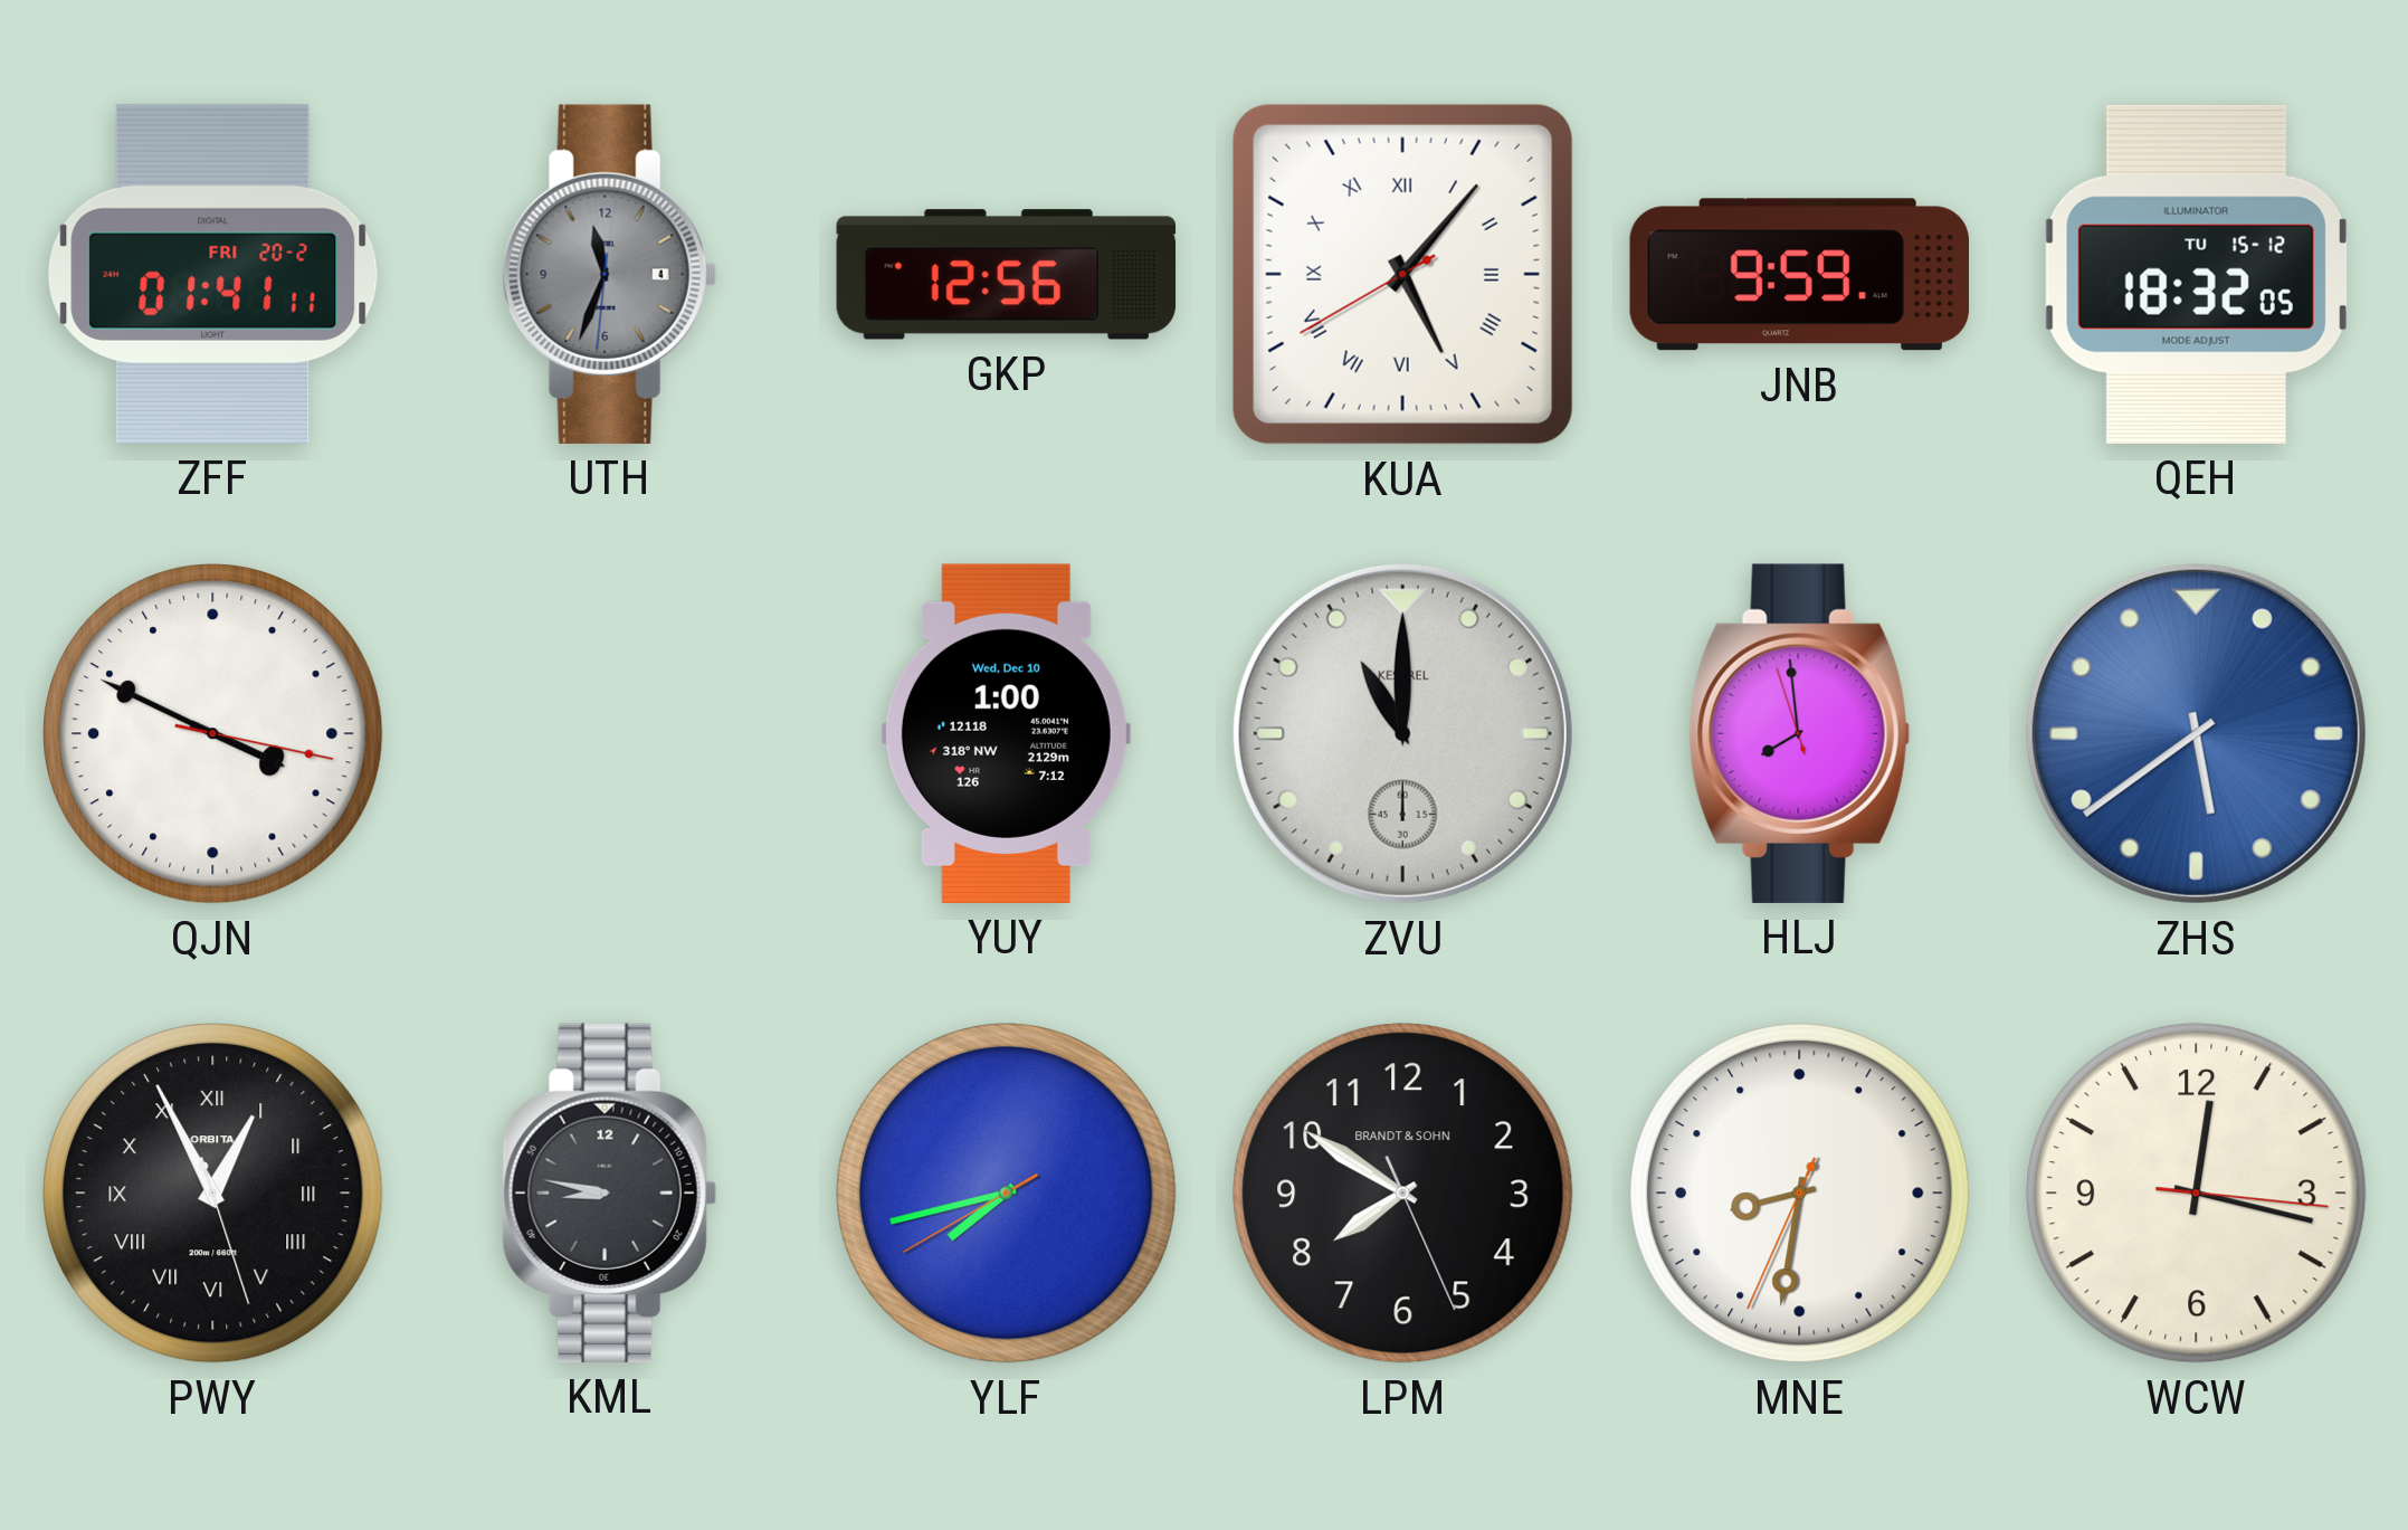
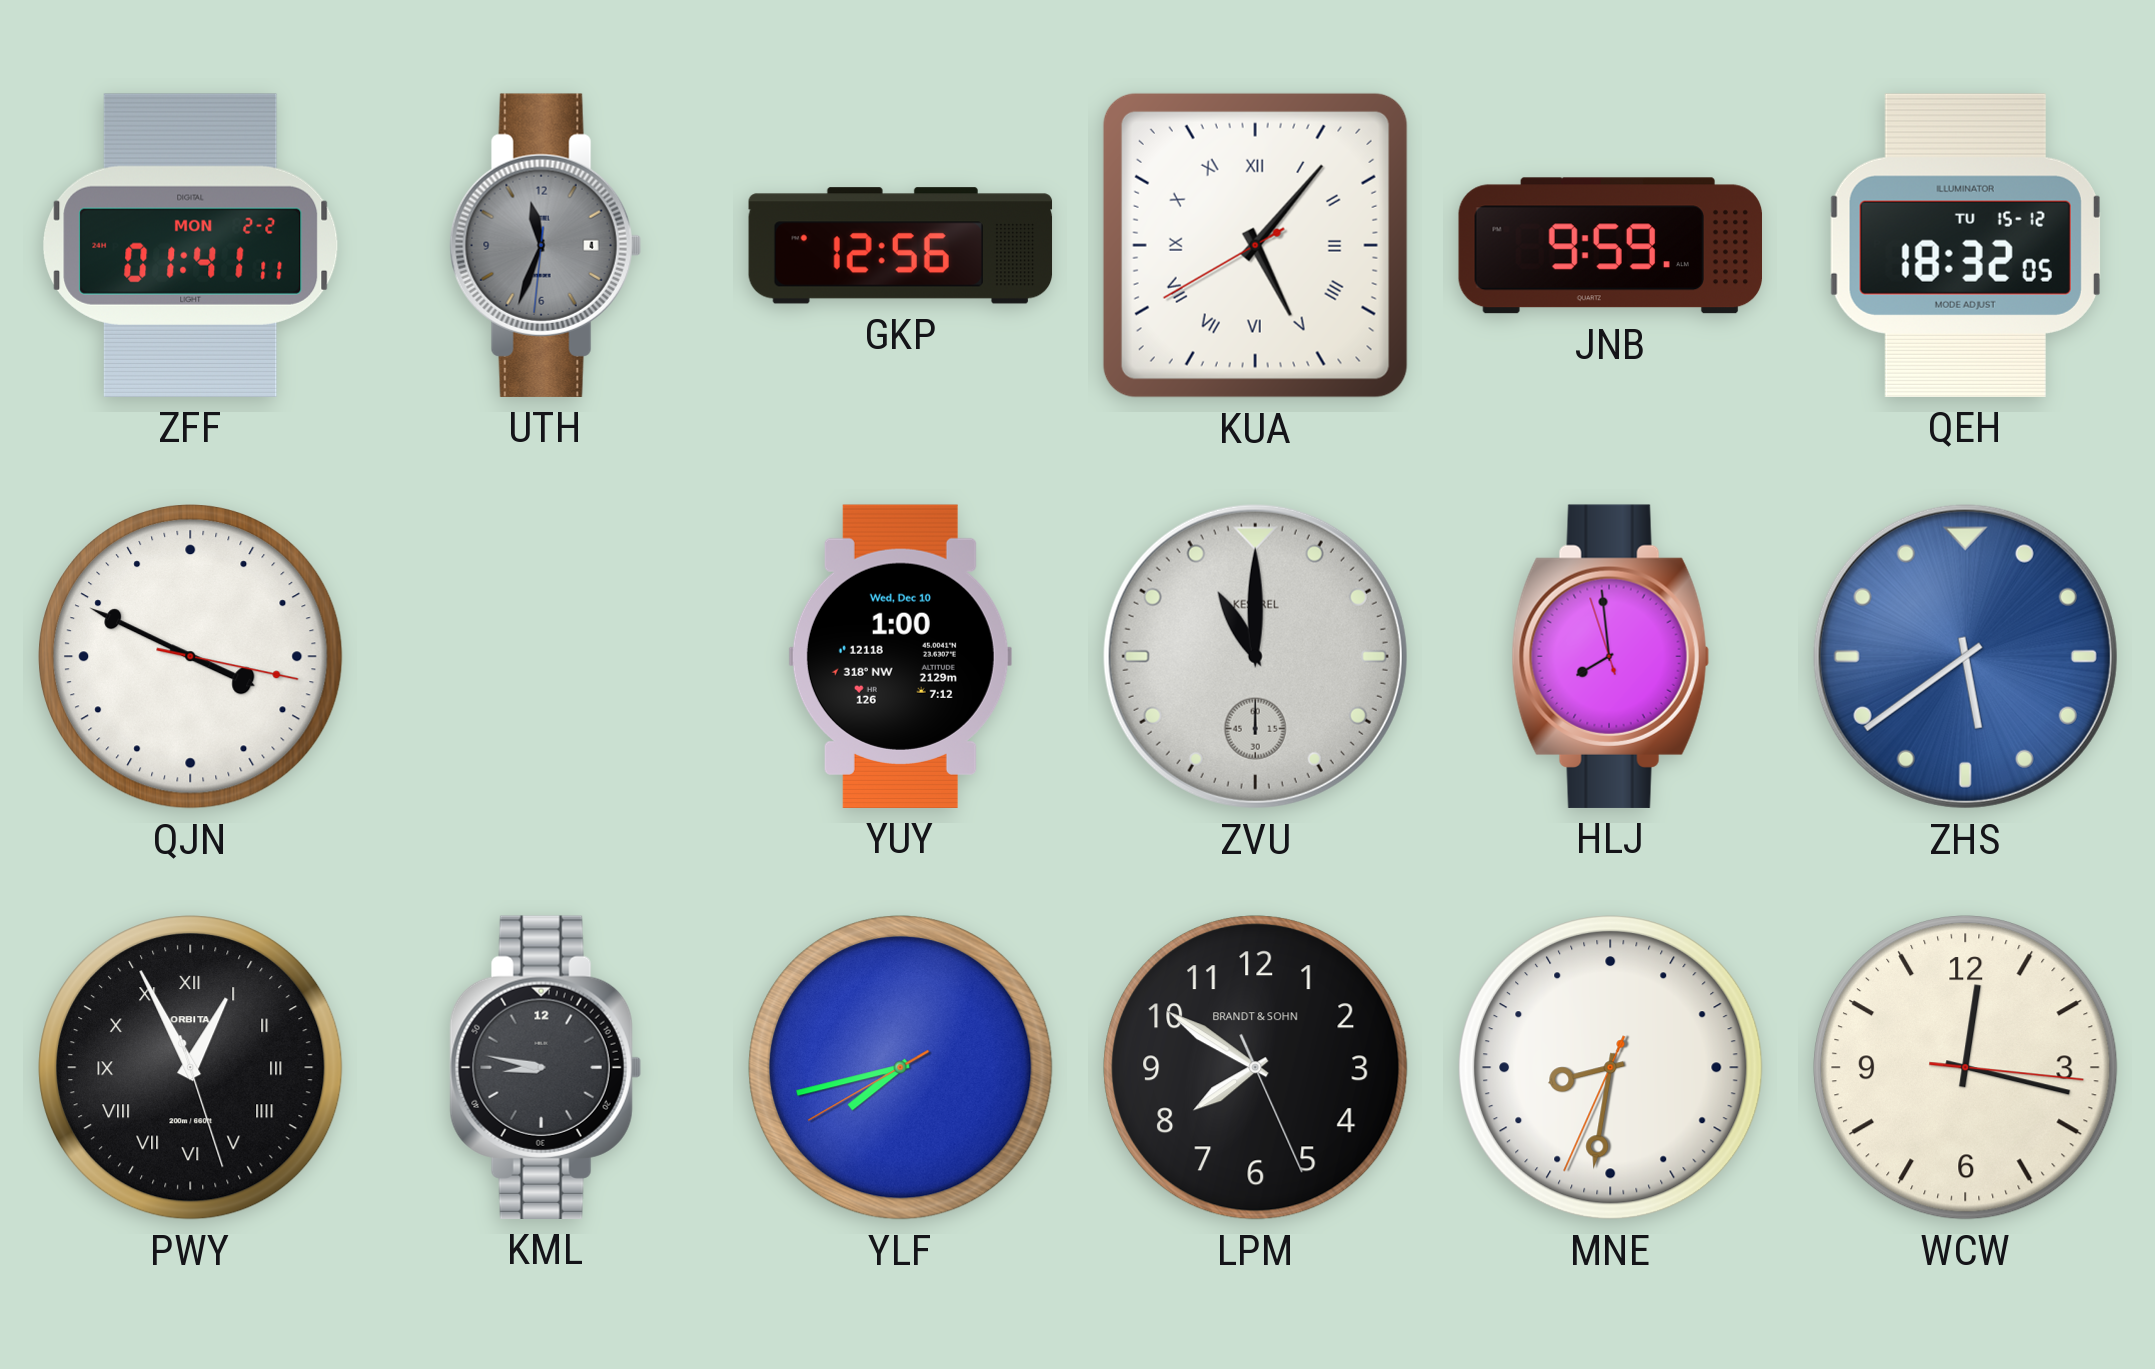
ZFF date: FRI 20-2 -> MON 2-2 (191, 245)
